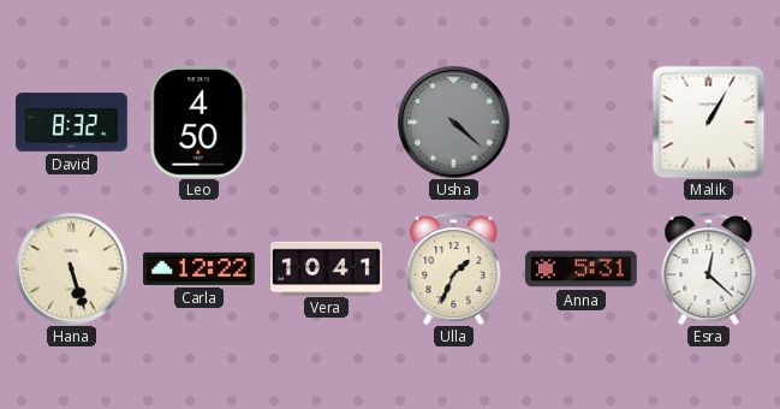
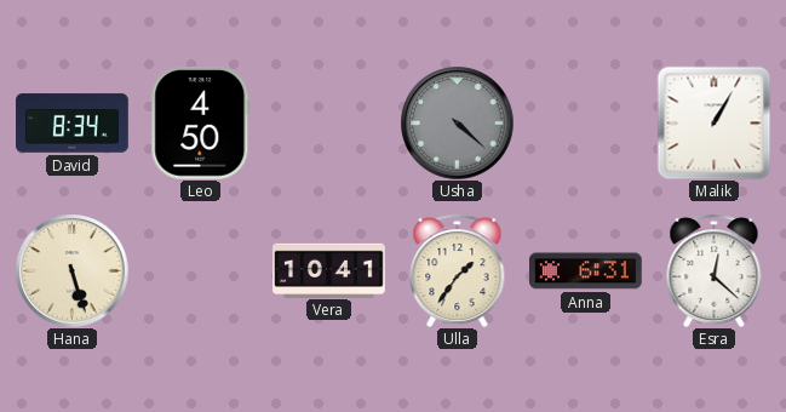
David: 8:32 -> 8:34 (73, 124)
Carla: 12:22 -> none (200, 268)
Ulla: 1:34 -> 1:36 (458, 271)
Anna: 5:31 -> 6:31 (586, 271)
